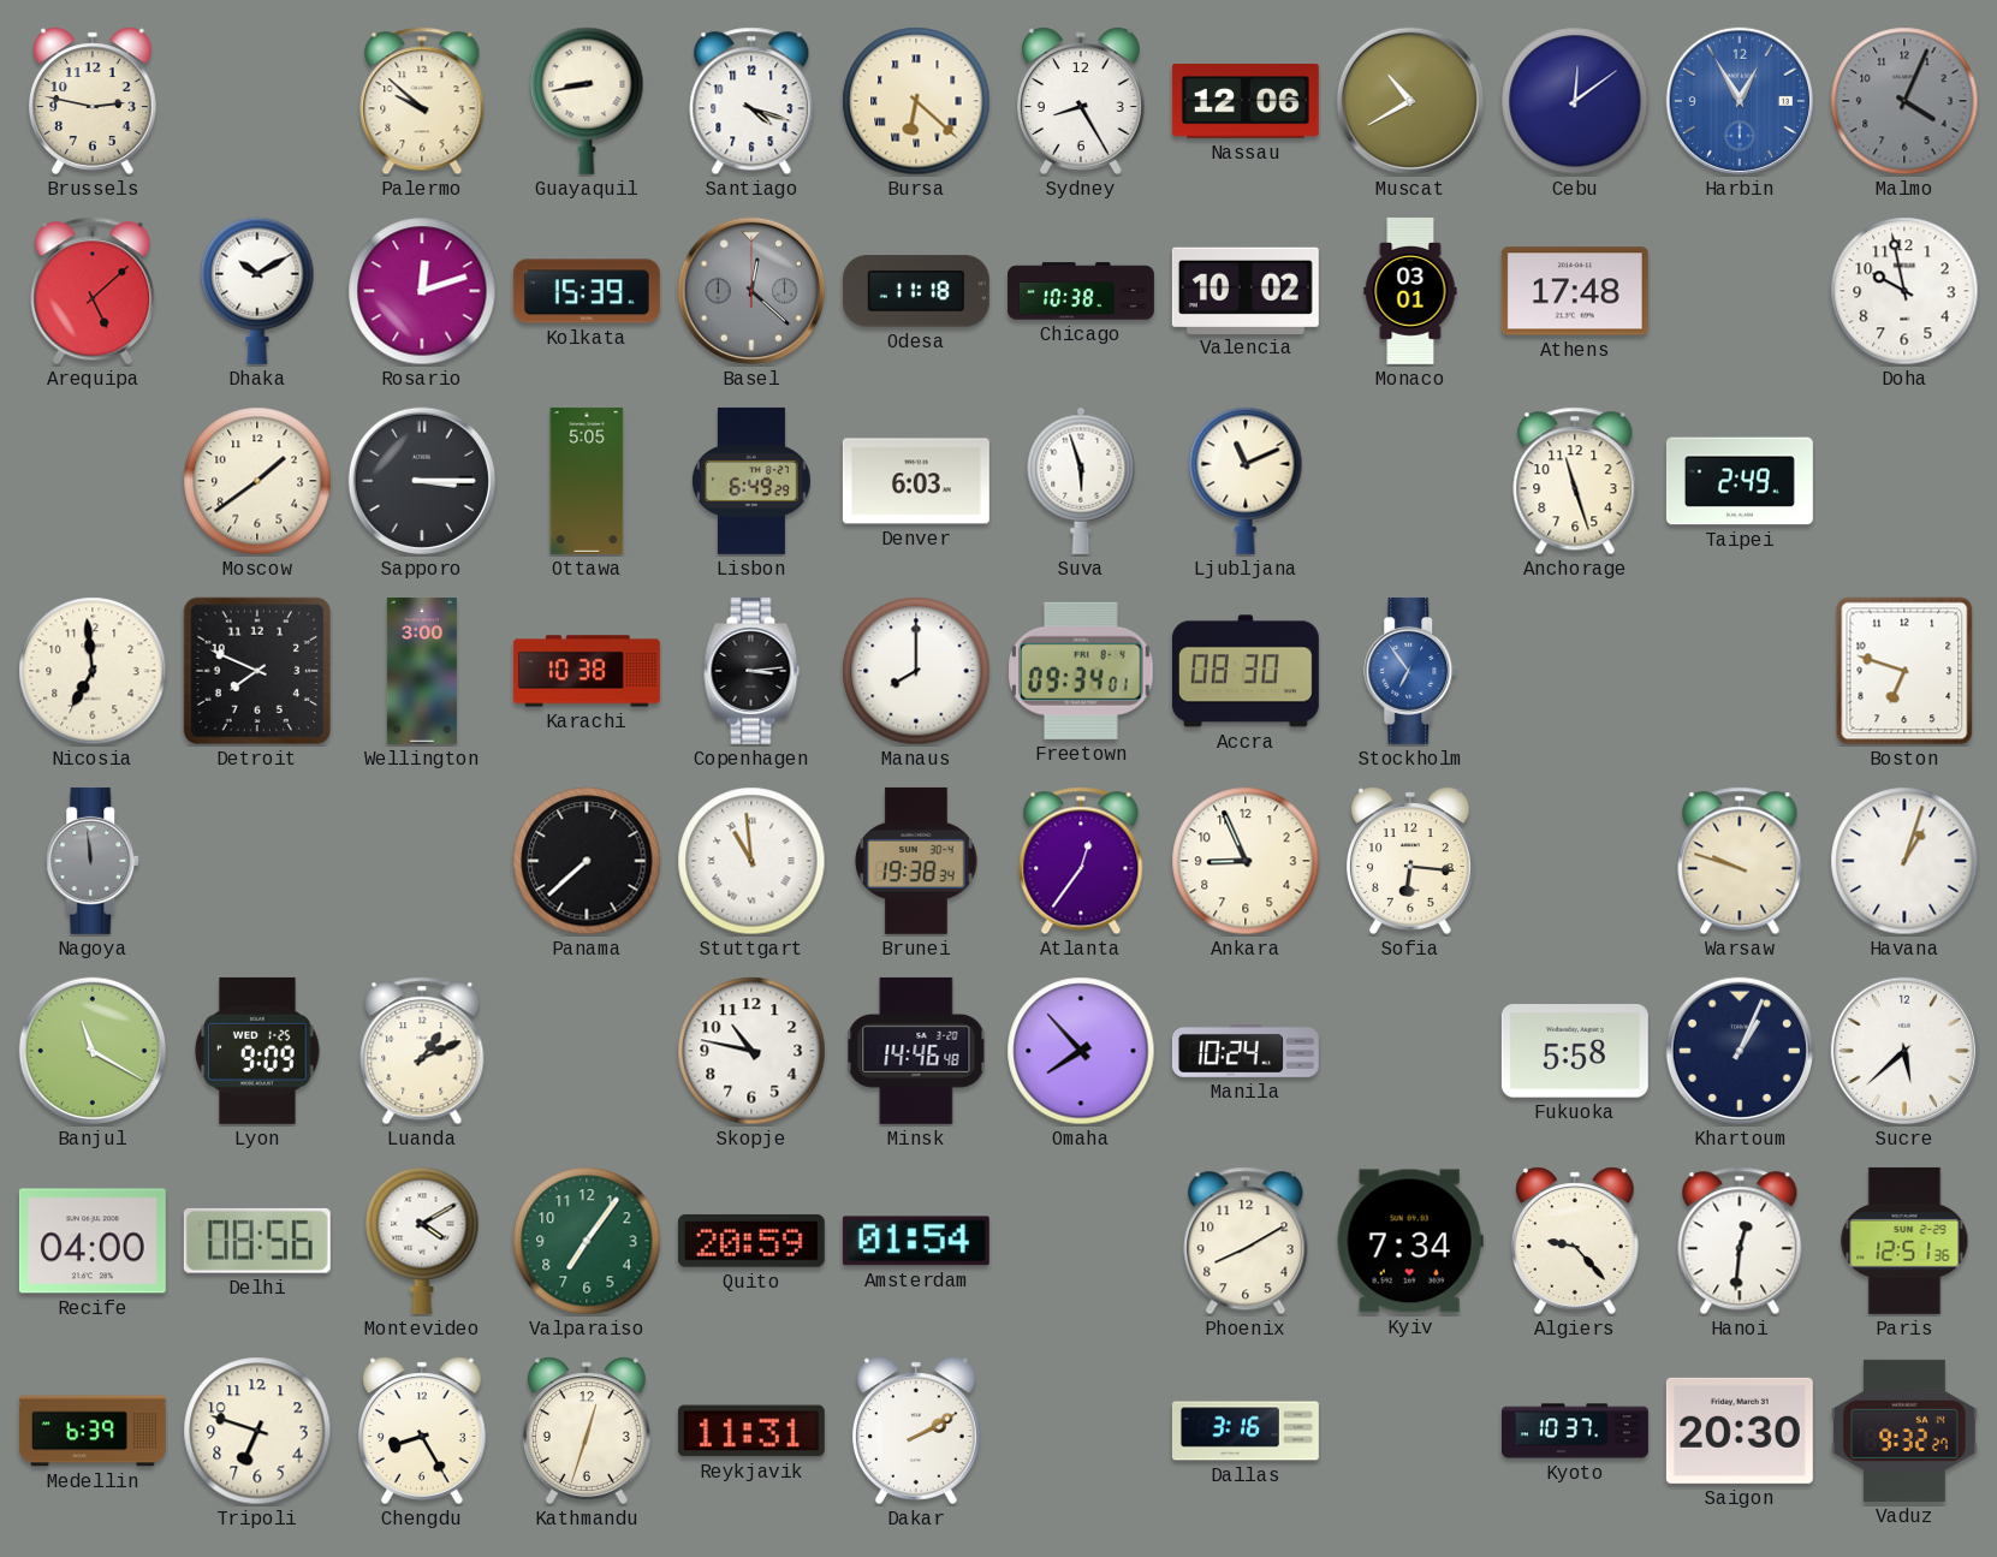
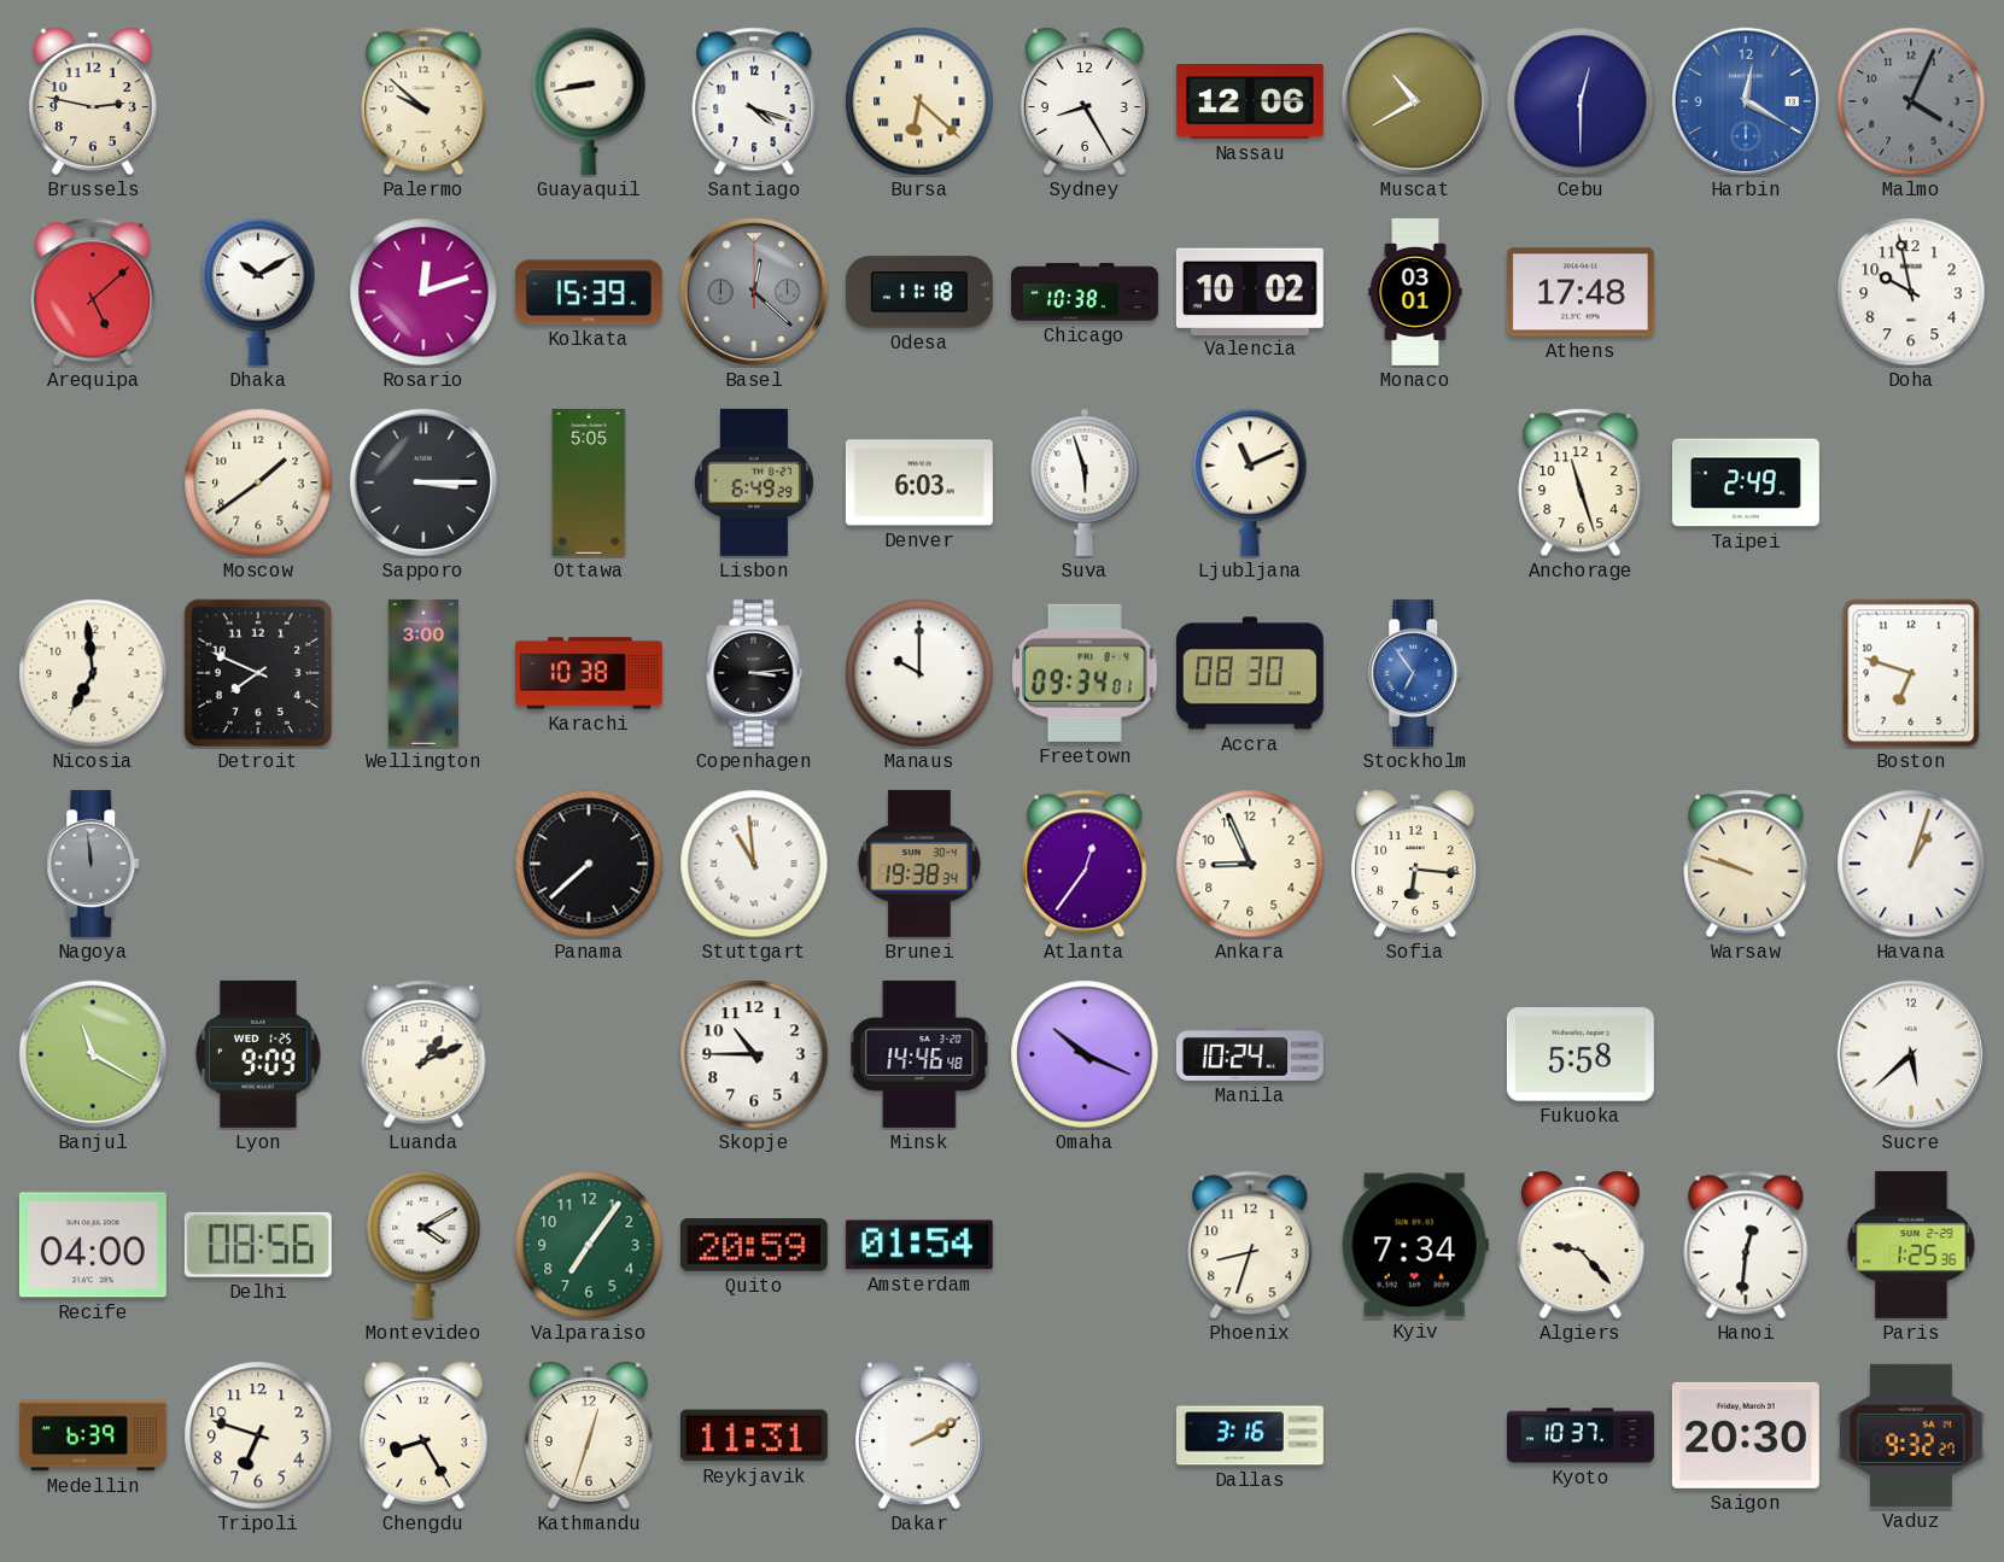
Cebu: 12:09 -> 12:30 (1581, 101)
Harbin: 12:55 -> 12:20 (1746, 101)
Manaus: 8:00 -> 10:00 (919, 673)
Skopje: 10:47 -> 10:45 (754, 1054)
Omaha: 7:53 -> 10:19 (1085, 1054)
Khartoum: 1:04 -> none (1740, 1051)
Phoenix: 8:10 -> 8:33 (1250, 1245)
Paris: 12:51 -> 1:25 (1911, 1245)
